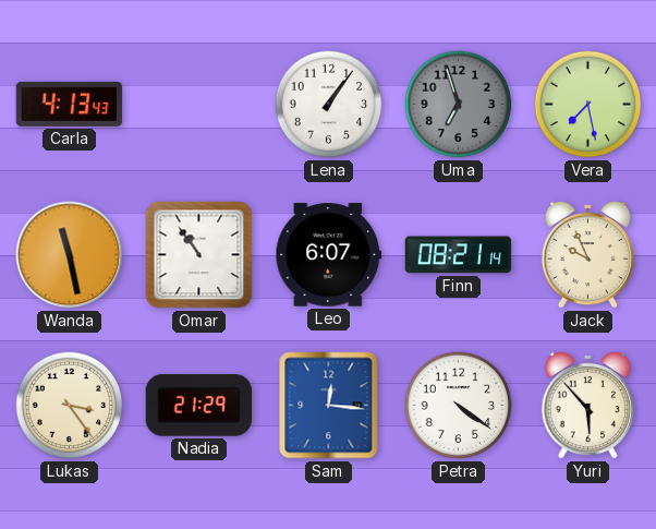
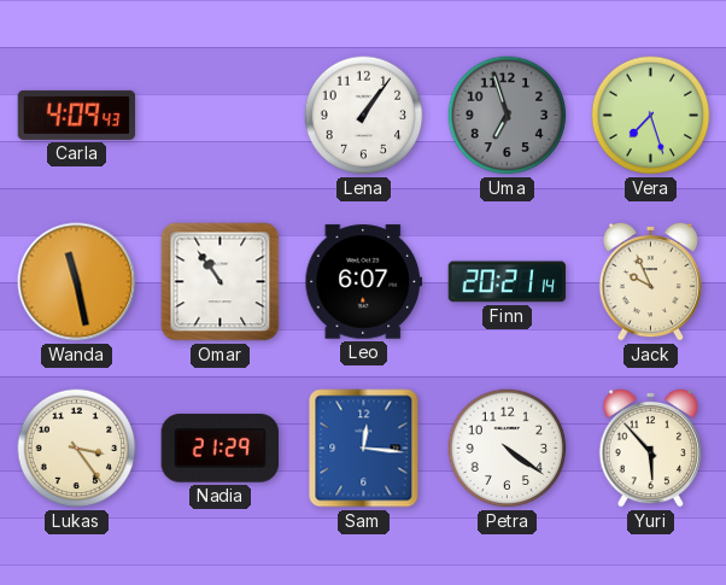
Carla: 4:13 -> 4:09 (77, 115)
Vera: 7:28 -> 7:27 (651, 116)
Finn: 08:21 -> 20:21 (508, 282)
